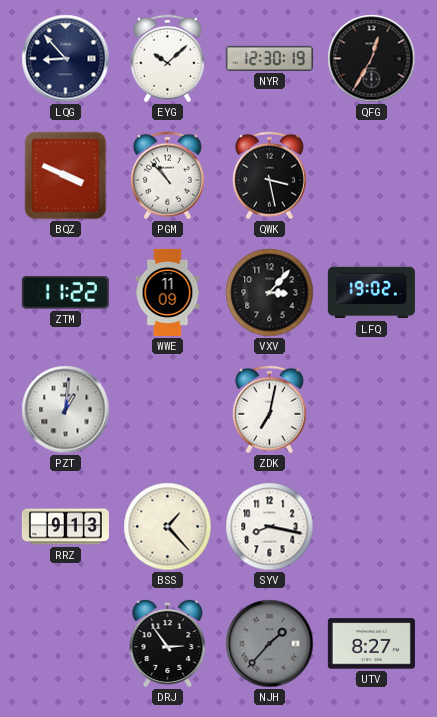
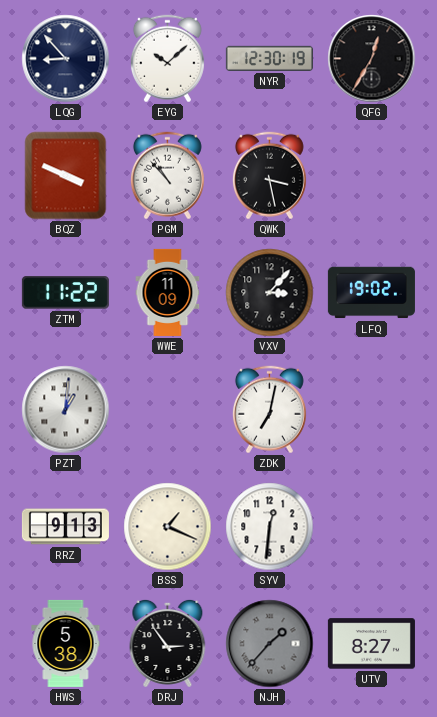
BSS: 1:23 -> 1:19 (168, 527)
SYV: 8:17 -> 12:31 (270, 527)
HWS: none -> 5:38 (66, 643)
